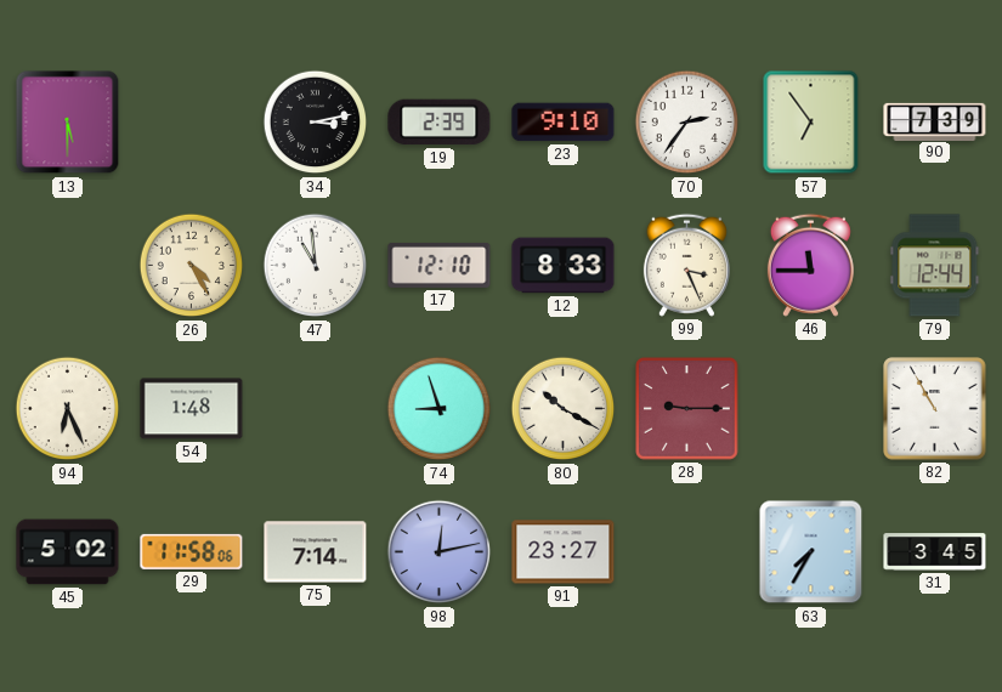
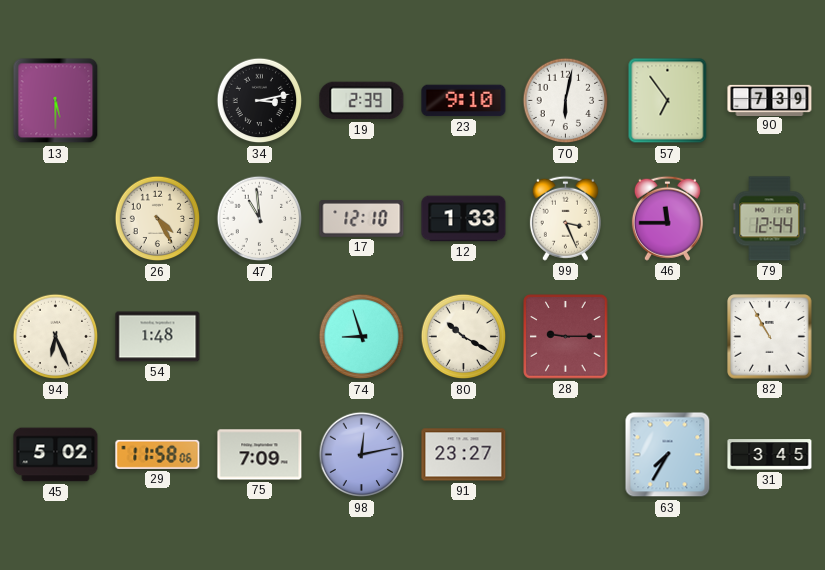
70: 2:36 -> 6:02 (566, 101)
12: 8:33 -> 1:33 (464, 219)
75: 7:14 -> 7:09 (260, 455)
